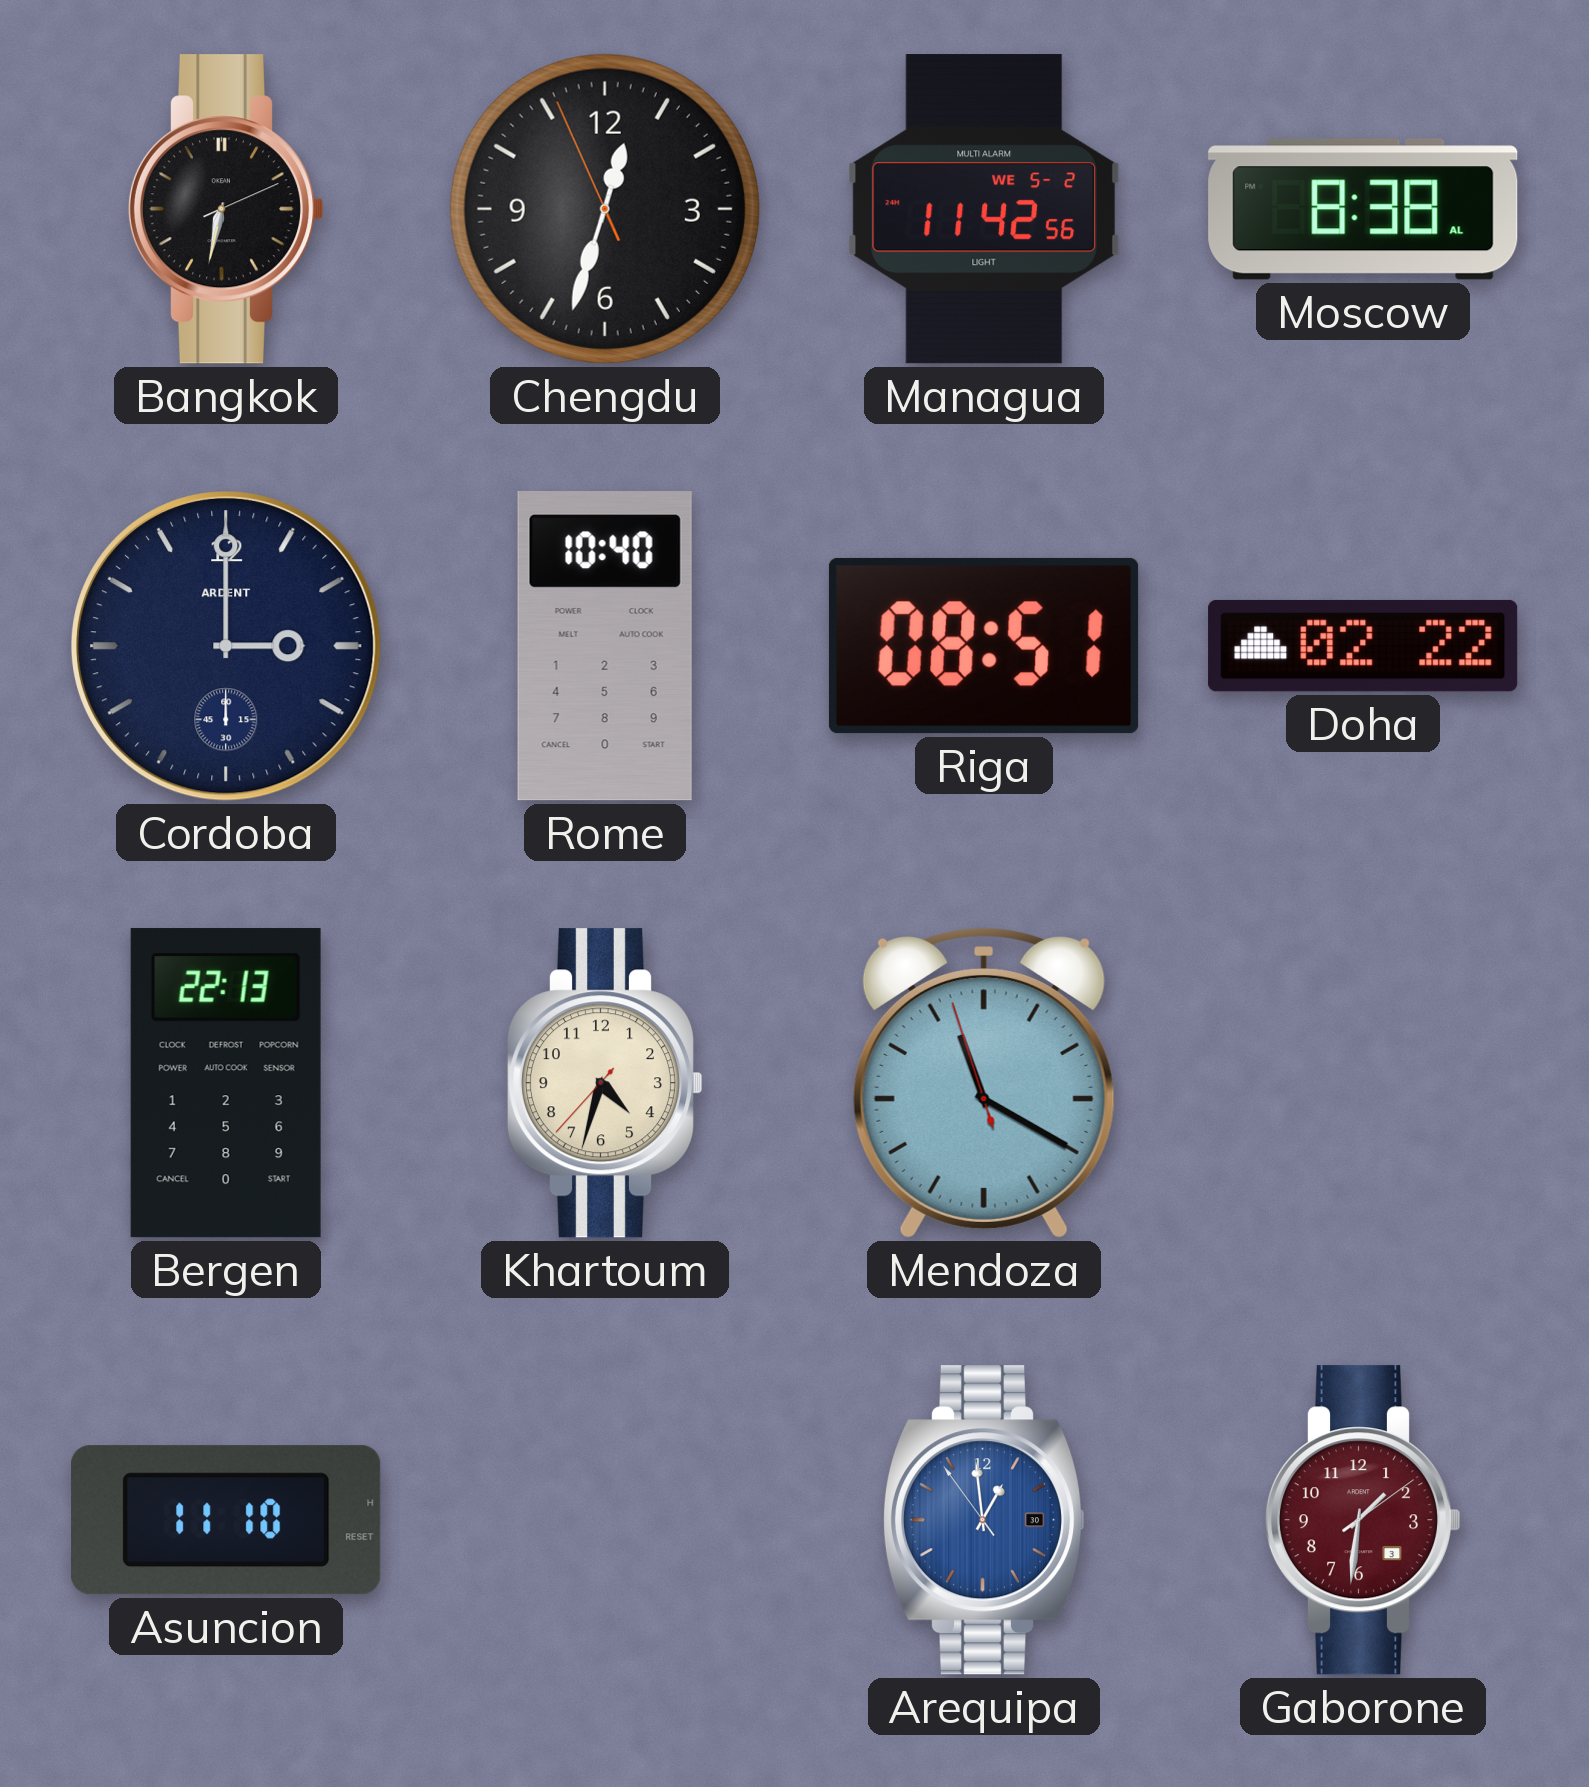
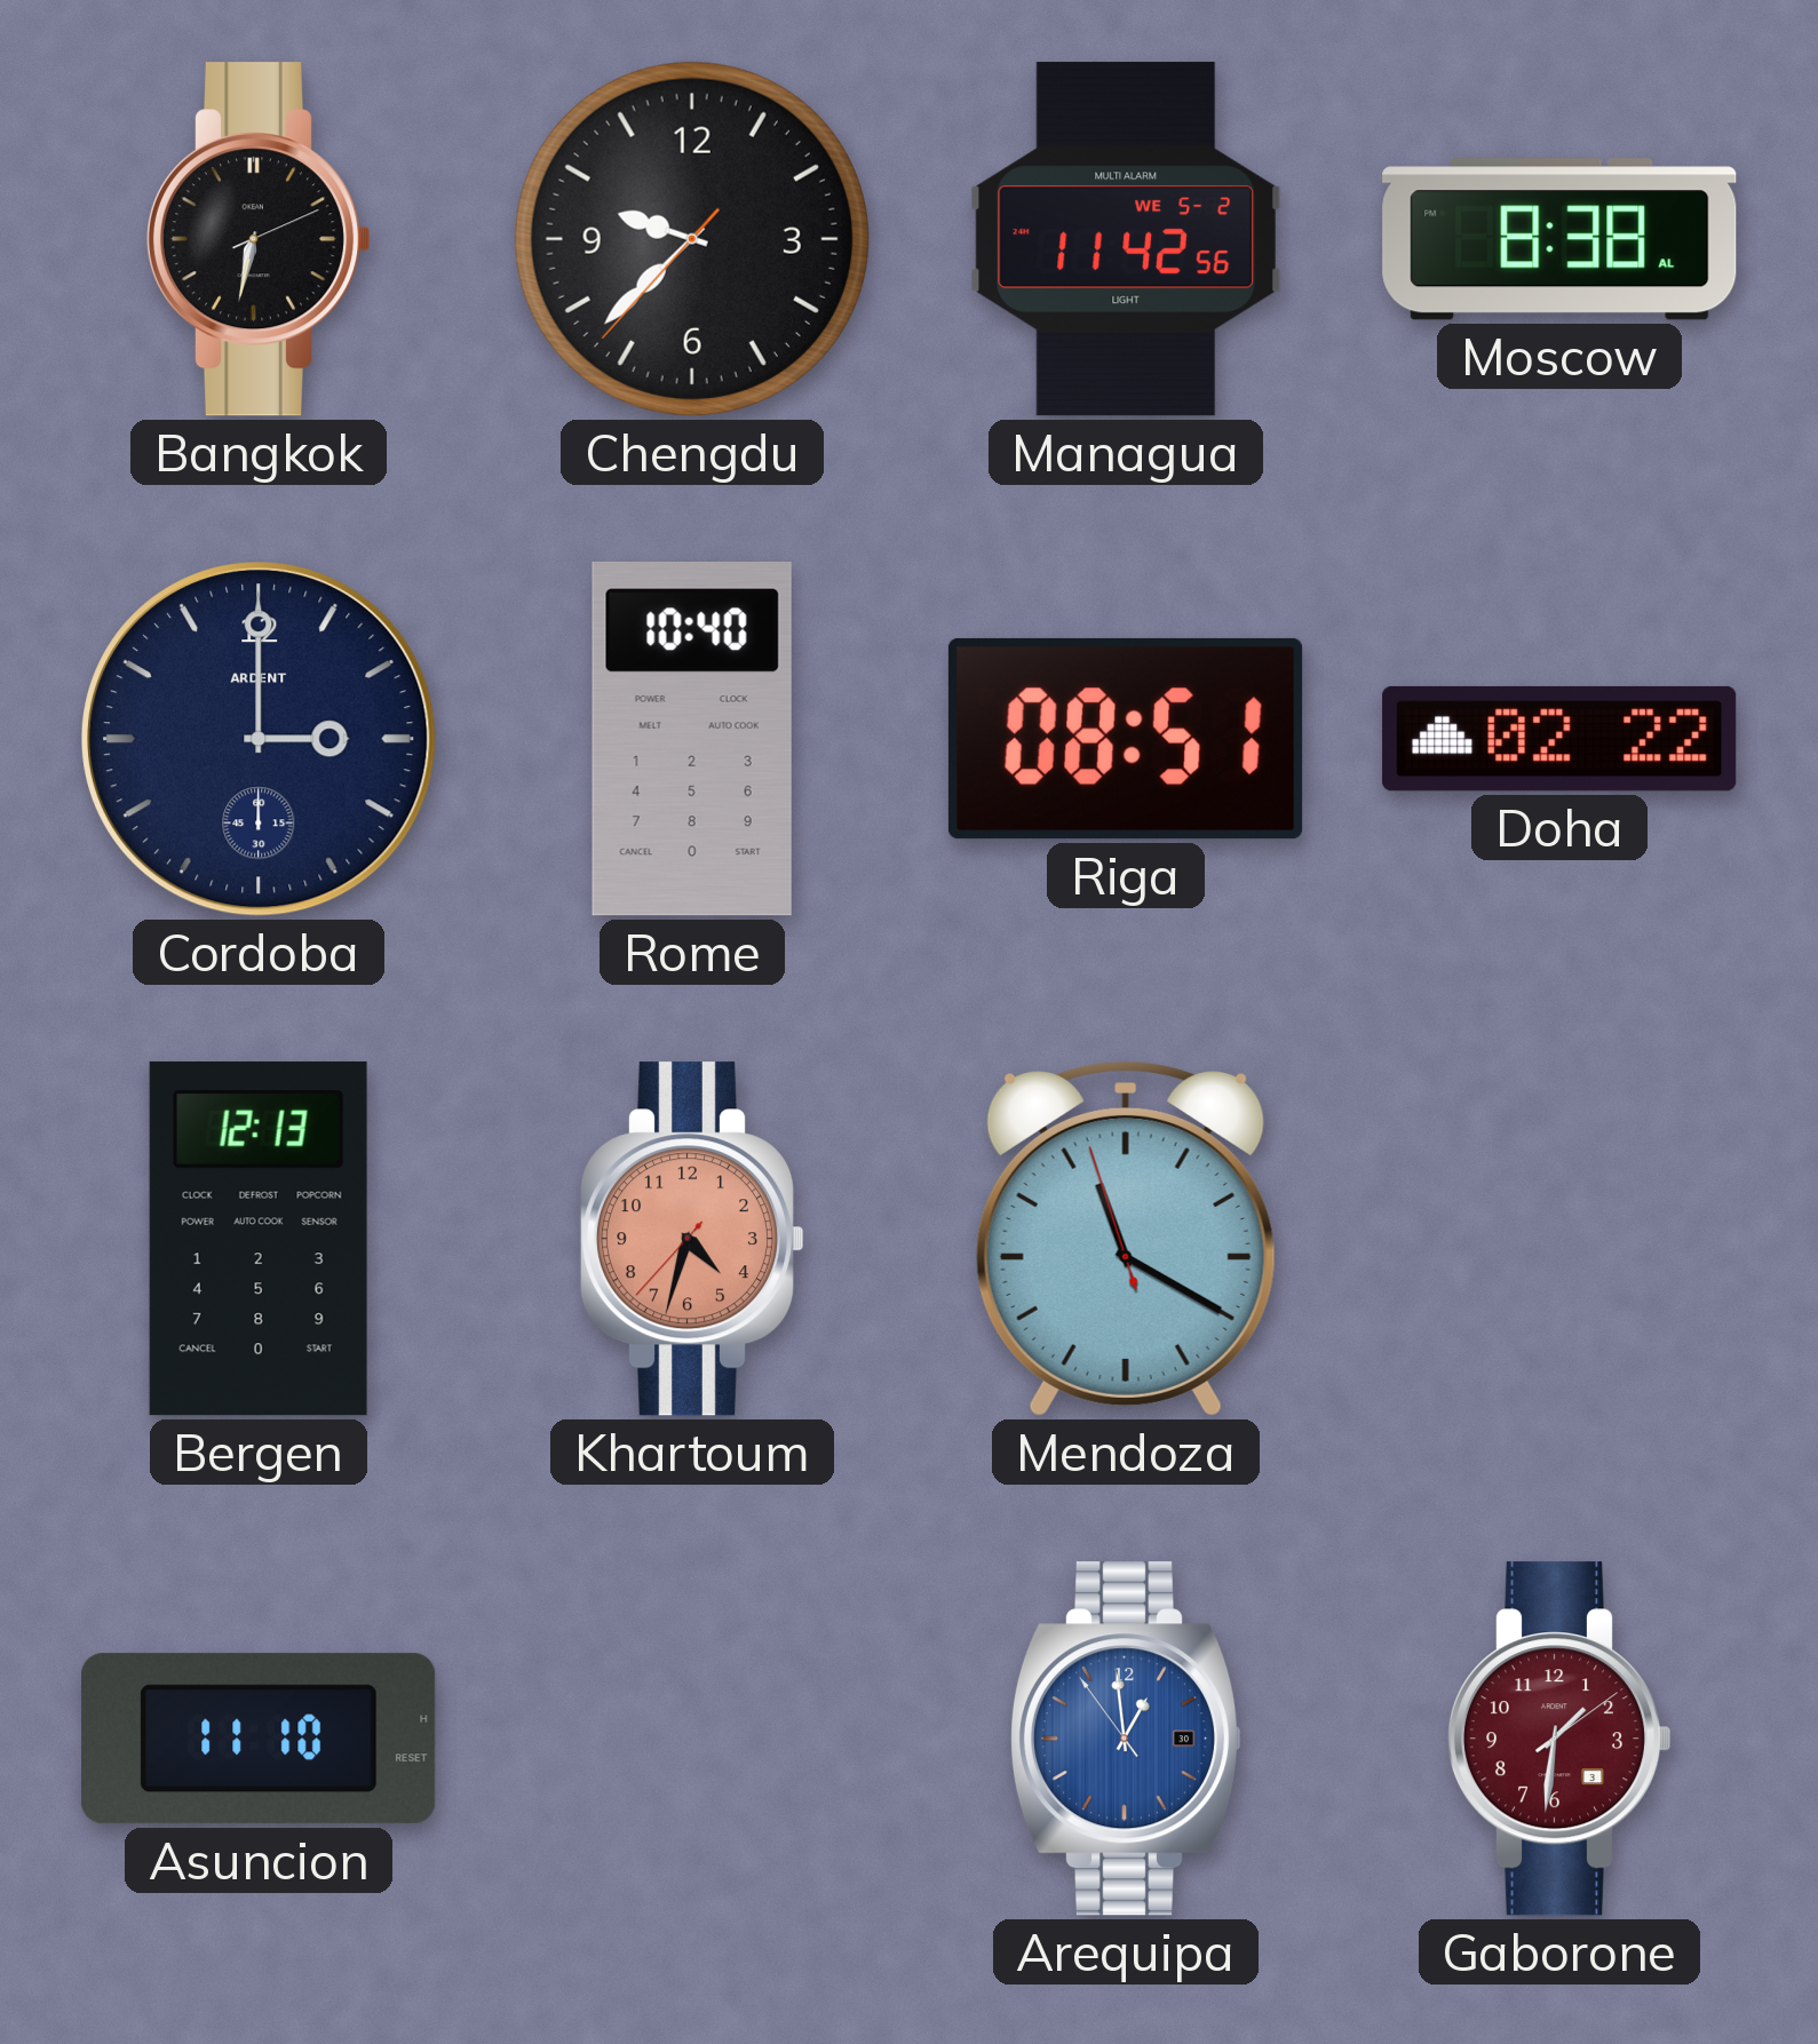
Chengdu: 12:32 -> 9:37 (692, 239)
Bergen: 22:13 -> 12:13 (259, 1239)
Khartoum dial: cream -> salmon (692, 1239)
